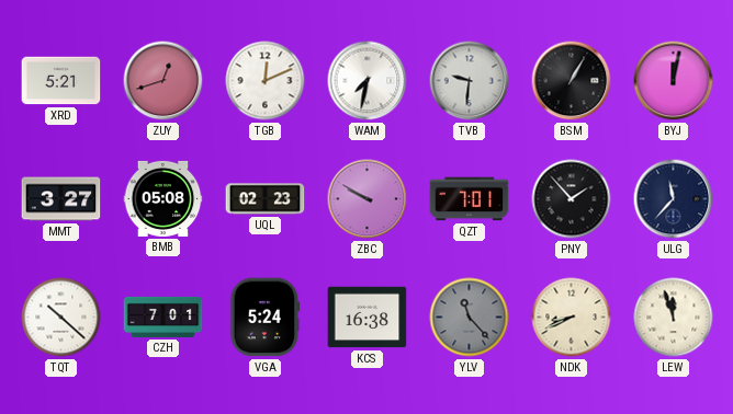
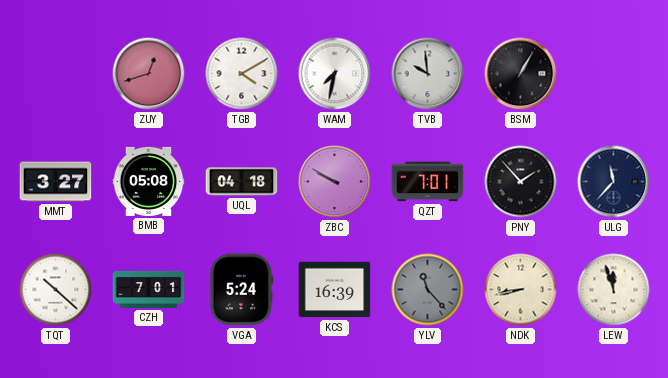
XRD: 5:21 -> none (61, 81)
TGB: 12:11 -> 4:10 (242, 74)
TVB: 9:31 -> 9:59 (428, 74)
BYJ: 12:02 -> none (674, 81)
UQL: 02:23 -> 04:18 (242, 182)
KCS: 16:38 -> 16:39 (335, 290)
NDK: 8:41 -> 8:43 (521, 290)
